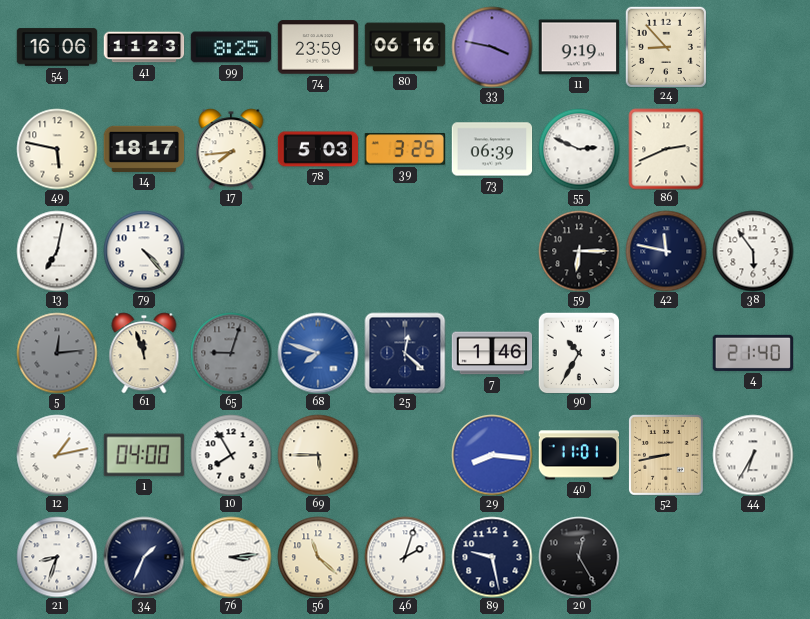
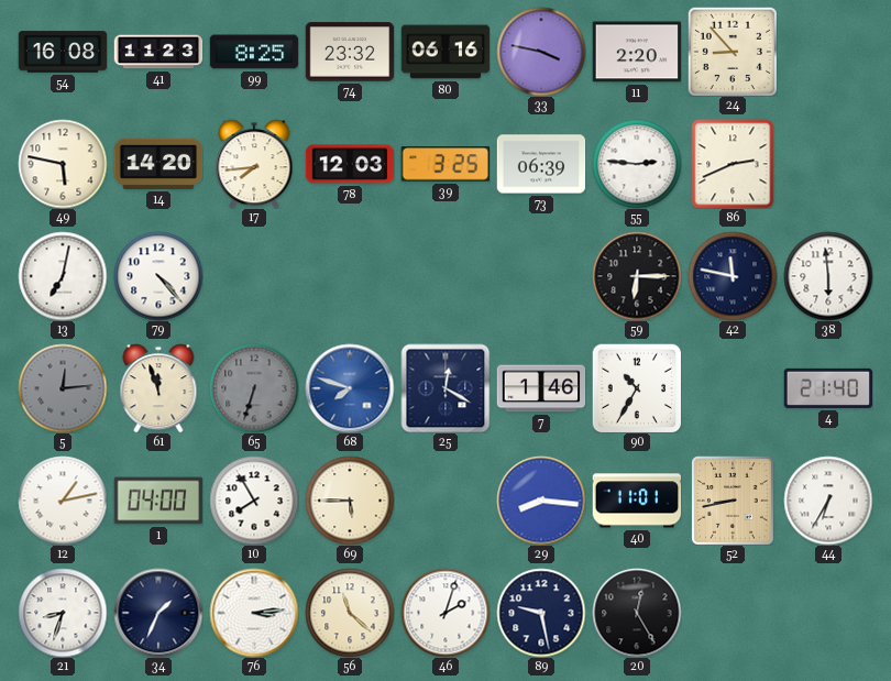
54: 16:06 -> 16:08 (63, 52)
74: 23:59 -> 23:32 (350, 52)
11: 9:19 -> 2:20 (637, 52)
14: 18:17 -> 14:20 (158, 164)
78: 5:03 -> 12:03 (350, 164)
55: 2:49 -> 2:46 (637, 164)
38: 5:54 -> 5:59 (828, 276)
65: 9:03 -> 6:33 (254, 388)
25: 12:22 -> 12:20 (446, 388)
